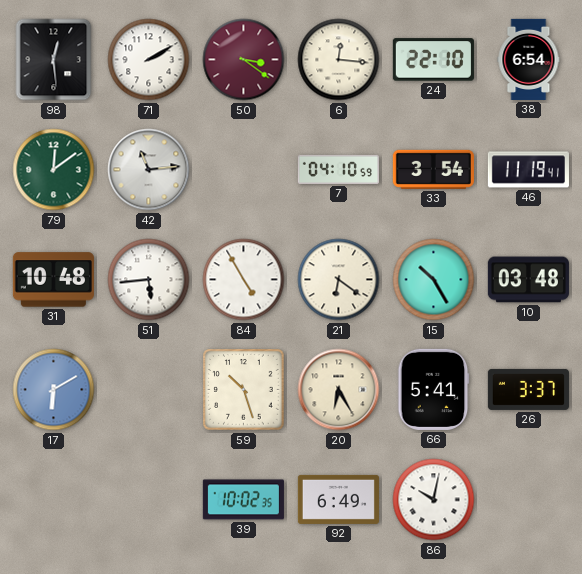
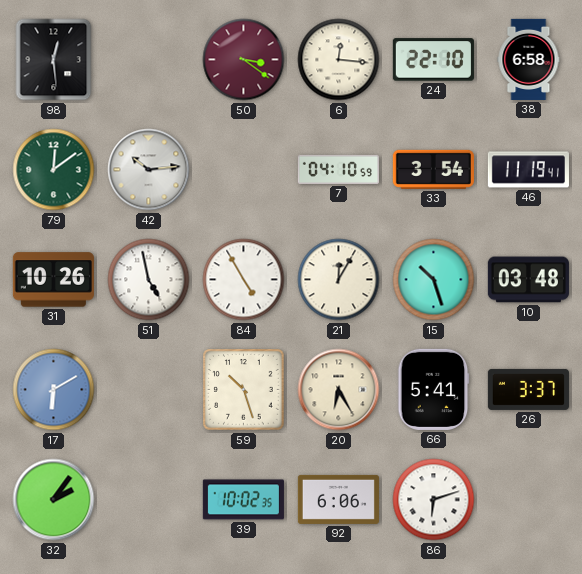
71: 2:10 -> none (149, 60)
38: 6:54 -> 6:58 (529, 59)
42: 11:14 -> 10:14 (149, 170)
31: 10:48 -> 10:26 (53, 280)
51: 5:44 -> 4:58 (149, 280)
21: 6:21 -> 12:05 (339, 280)
15: 10:25 -> 10:27 (434, 280)
32: none -> 2:06 (54, 500)
92: 6:49 -> 6:06 (338, 499)
86: 10:02 -> 6:12 (434, 500)
